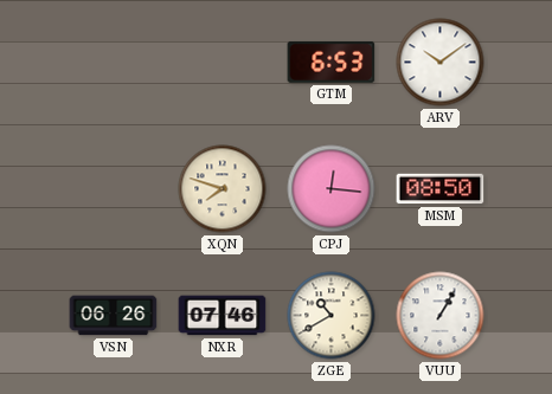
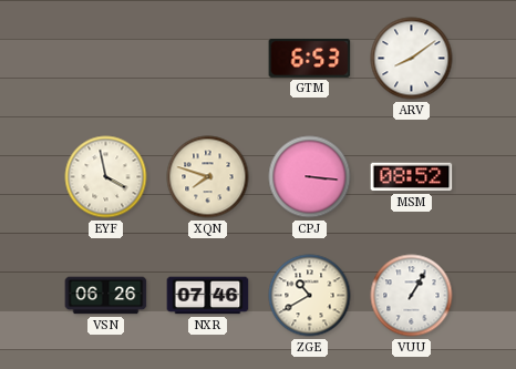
ARV: 10:09 -> 8:09 (412, 59)
EYF: none -> 3:58 (106, 177)
CPJ: 12:16 -> 3:16 (310, 177)
MSM: 08:50 -> 08:52 (412, 177)
